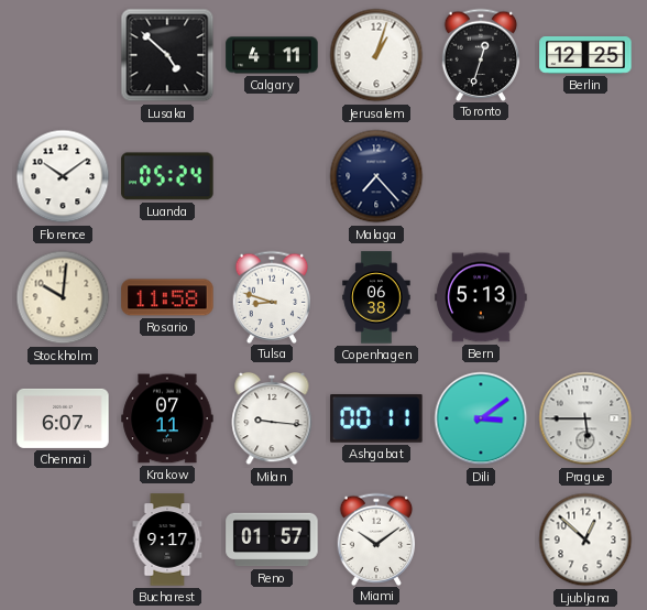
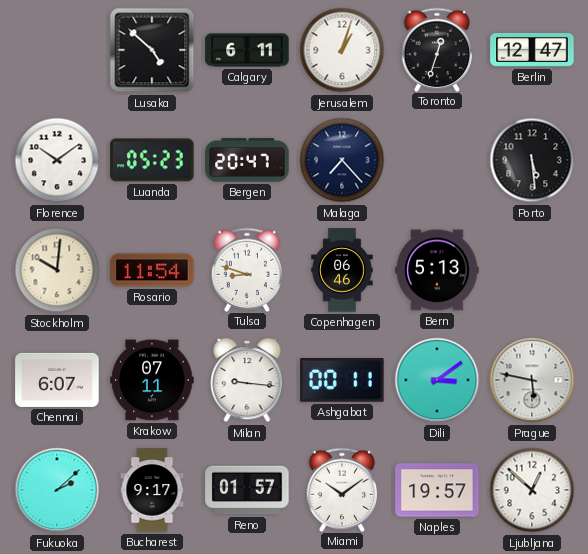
Calgary: 4:11 -> 6:11 (247, 50)
Berlin: 12:25 -> 12:47 (532, 51)
Luanda: 05:24 -> 05:23 (152, 160)
Bergen: none -> 20:47 (247, 160)
Porto: none -> 5:29 (532, 160)
Rosario: 11:58 -> 11:54 (152, 270)
Copenhagen: 06:38 -> 06:46 (342, 270)
Prague: 5:45 -> 5:47 (532, 380)
Fukuoka: none -> 2:08 (57, 490)
Naples: none -> 19:57 (437, 490)
